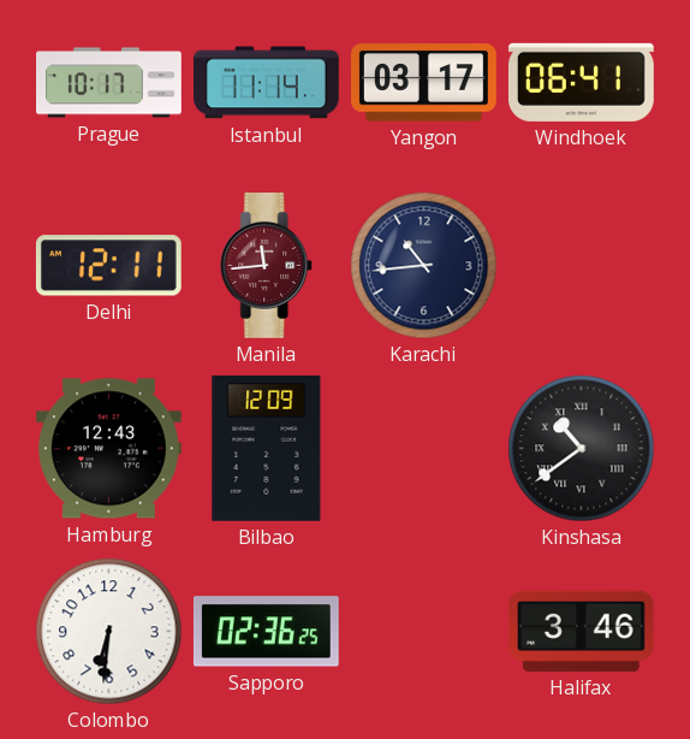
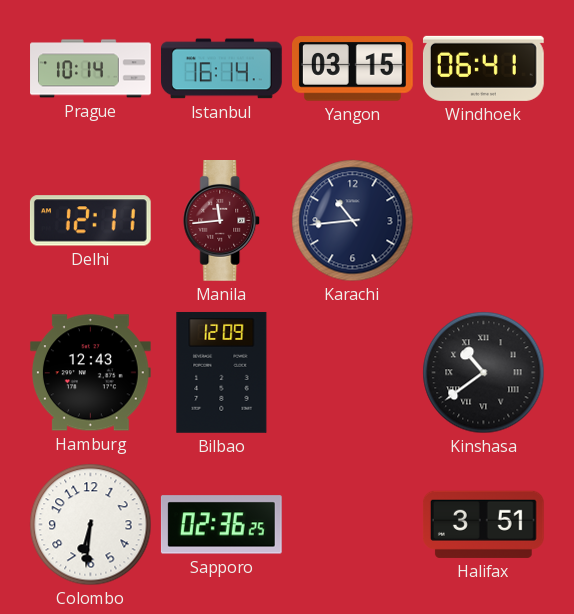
Prague: 10:17 -> 10:14 (91, 69)
Istanbul: 11:14 -> 16:14 (222, 69)
Yangon: 03:17 -> 03:15 (353, 69)
Halifax: 3:46 -> 3:51 (483, 524)
